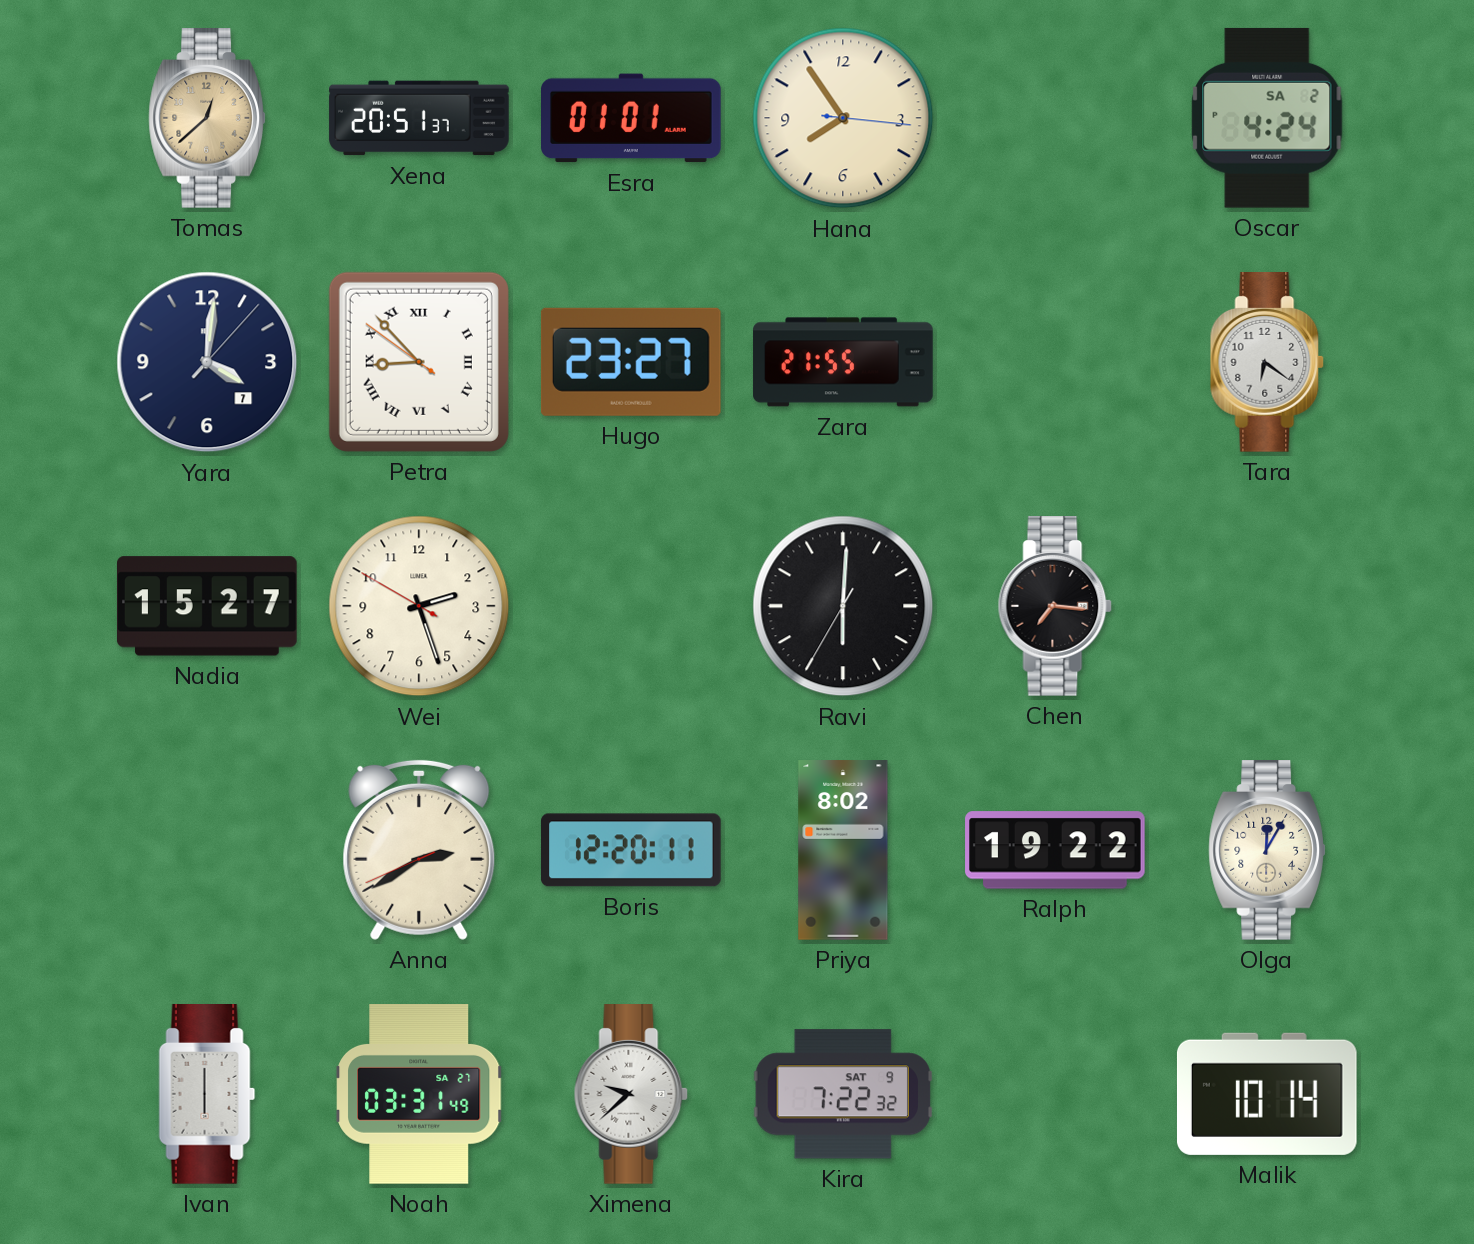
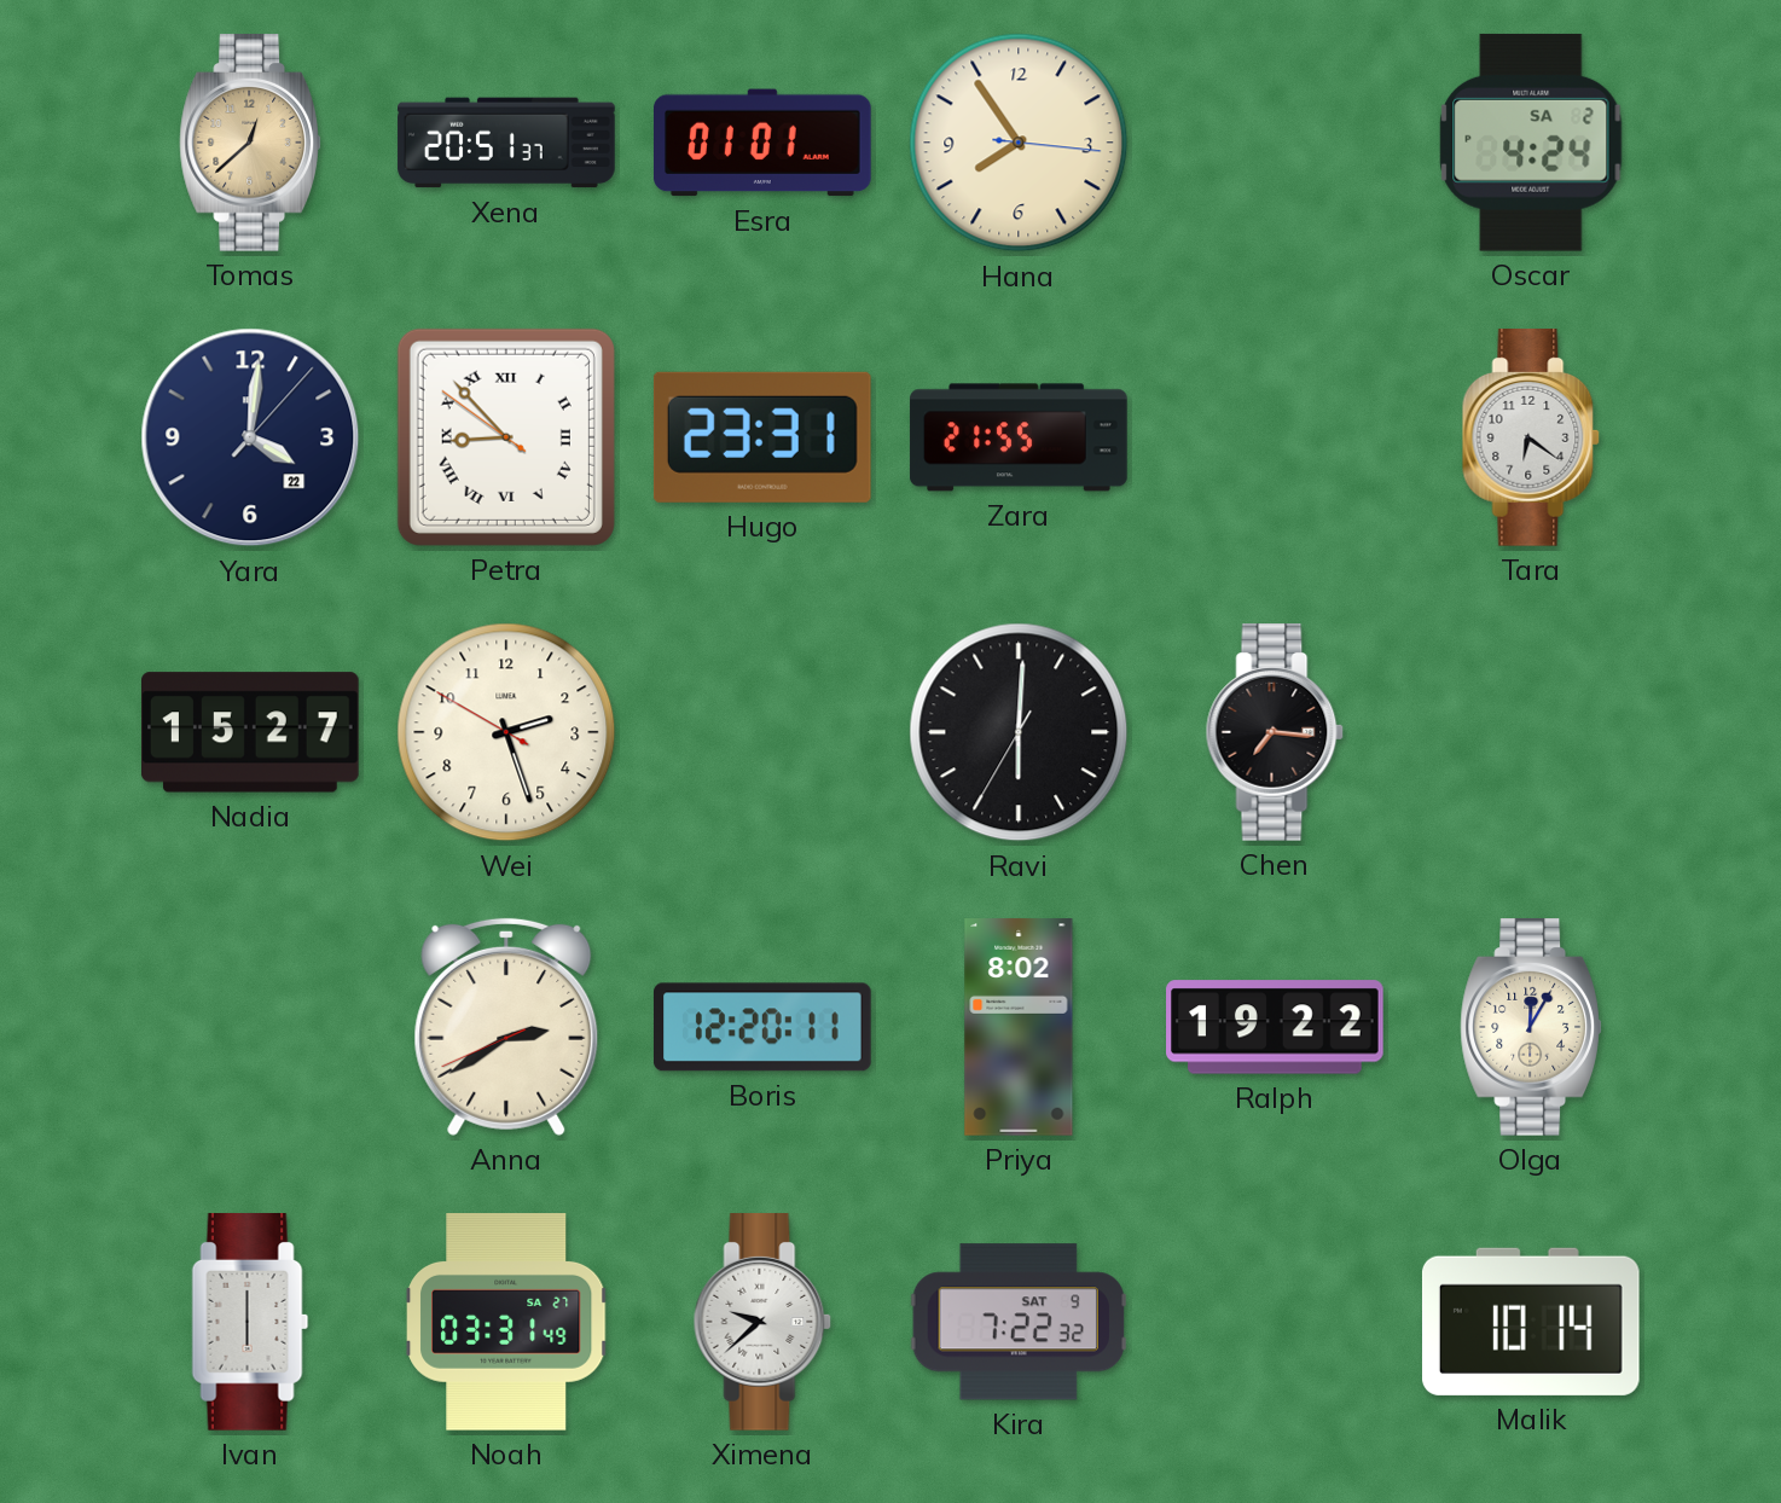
Yara date: 7 -> 22 (250, 437)
Hugo: 23:27 -> 23:31 (762, 437)
